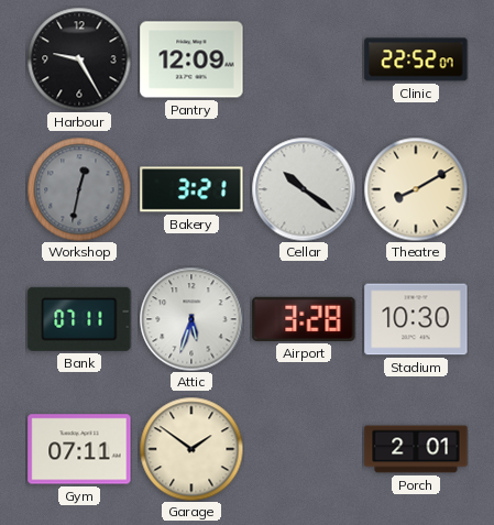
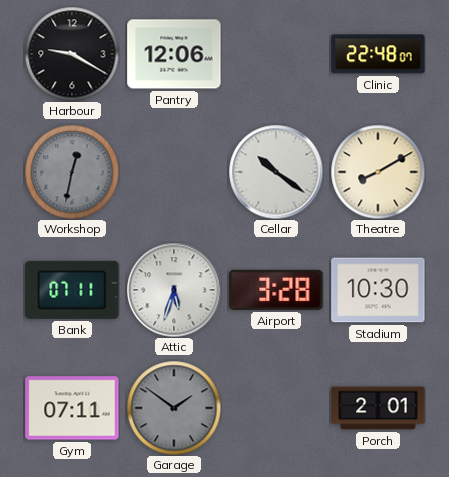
Harbour: 9:25 -> 9:20 (72, 54)
Pantry: 12:09 -> 12:06 (174, 54)
Clinic: 22:52 -> 22:48 (378, 54)
Bakery: 3:21 -> none (191, 189)
Garage dial: cream -> grey (174, 408)
